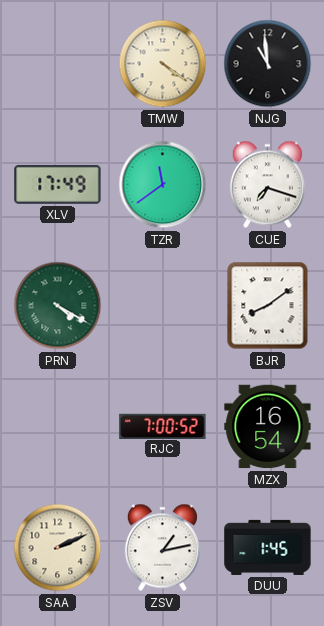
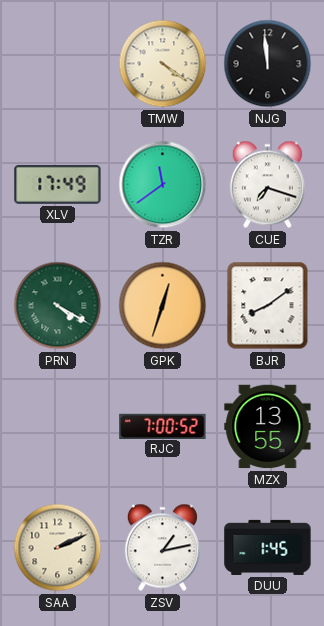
NJG: 10:59 -> 11:59 (268, 64)
GPK: none -> 12:33 (163, 306)
MZX: 16:54 -> 13:55 (268, 427)
